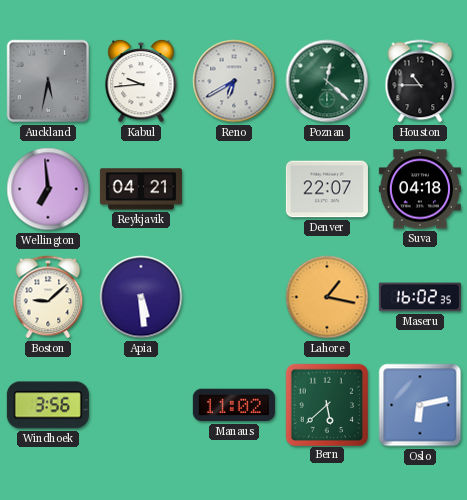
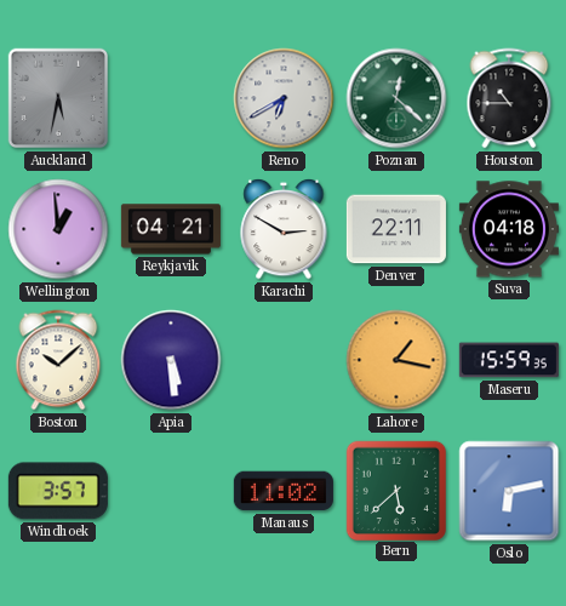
Kabul: 9:44 -> none (141, 81)
Wellington: 6:59 -> 12:59 (58, 229)
Karachi: none -> 2:50 (284, 229)
Denver: 22:07 -> 22:11 (396, 229)
Boston: 9:08 -> 10:08 (58, 360)
Maseru: 16:02 -> 15:59 (509, 360)
Windhoek: 3:56 -> 3:57 (58, 491)
